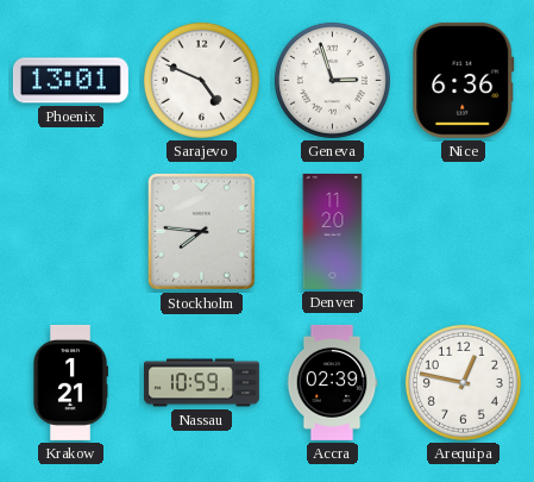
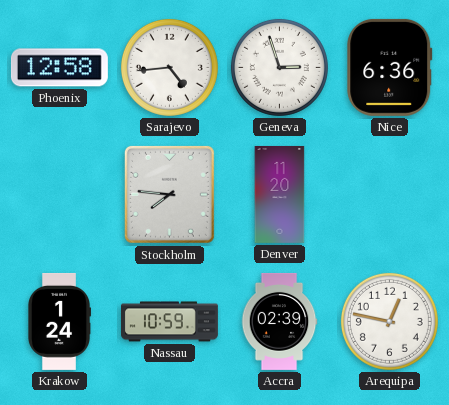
Phoenix: 13:01 -> 12:58 (59, 68)
Sarajevo: 4:49 -> 4:44 (169, 67)
Krakow: 1:21 -> 1:24 (58, 321)
